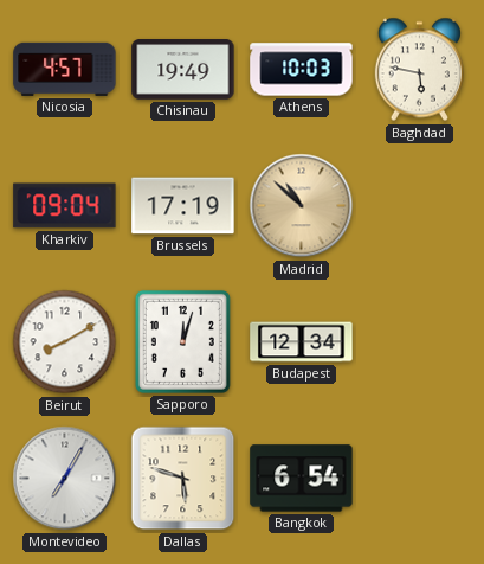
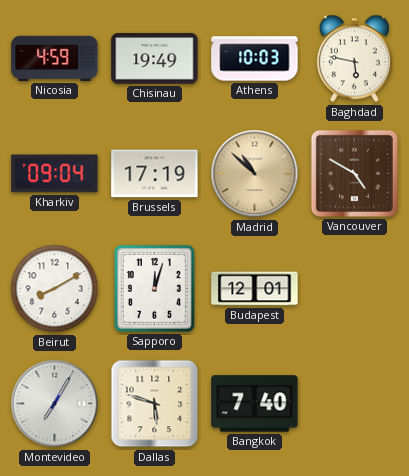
Nicosia: 4:57 -> 4:59 (55, 58)
Vancouver: none -> 4:50 (354, 173)
Budapest: 12:34 -> 12:01 (255, 289)
Bangkok: 6:54 -> 7:40 (255, 404)
